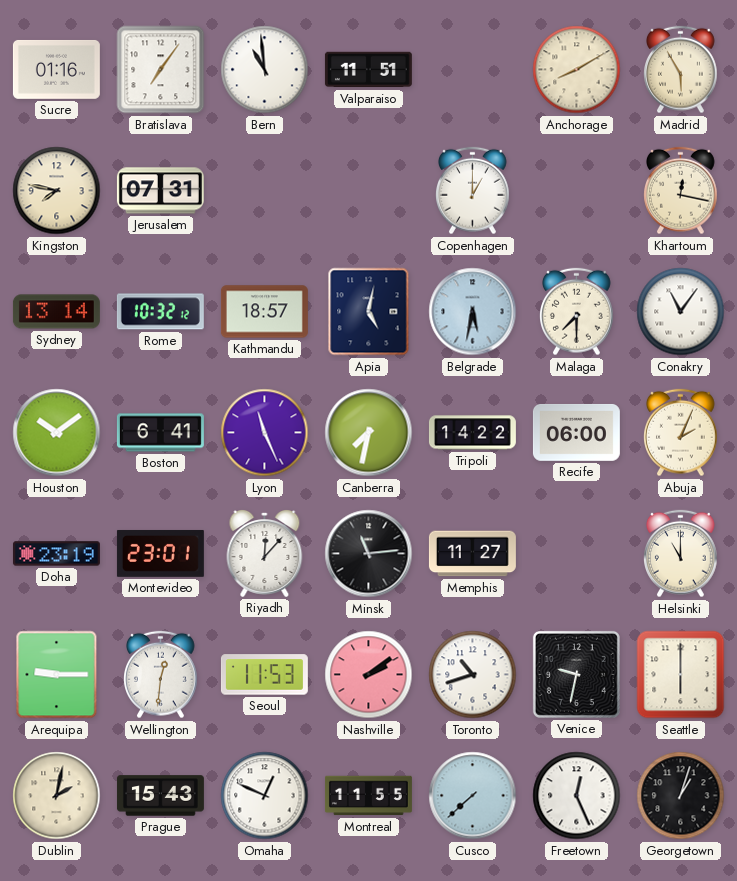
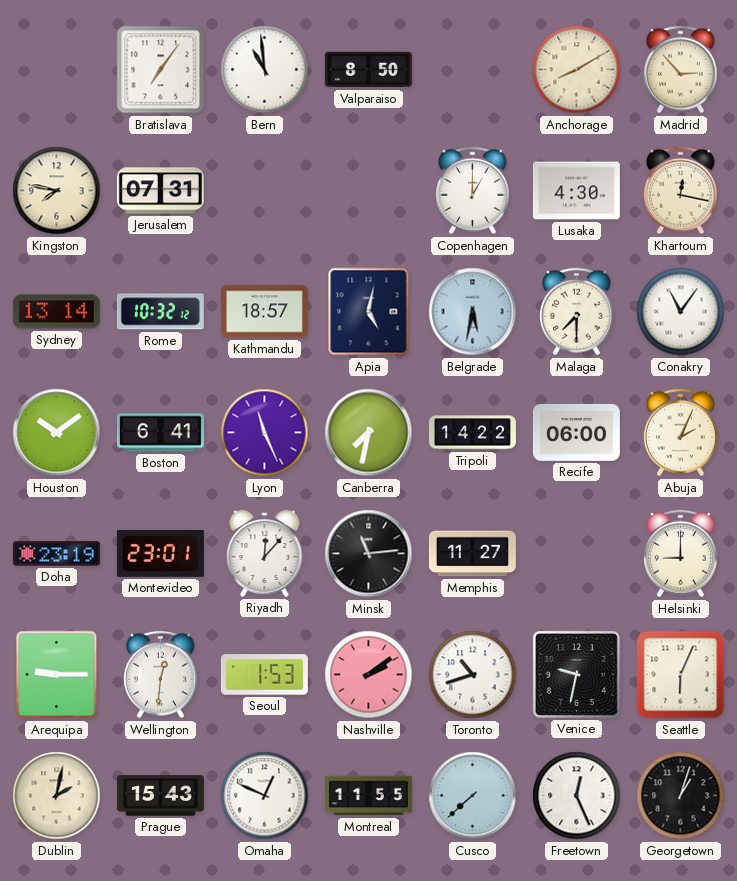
Sucre: 01:16 -> none (56, 69)
Valparaiso: 11:51 -> 8:50 (368, 70)
Madrid: 5:55 -> 2:53 (681, 70)
Lusaka: none -> 4:30 (576, 191)
Helsinki: 11:00 -> 9:00 (681, 554)
Seoul: 11:53 -> 1:53 (264, 675)
Seattle: 6:00 -> 6:04 (681, 675)
